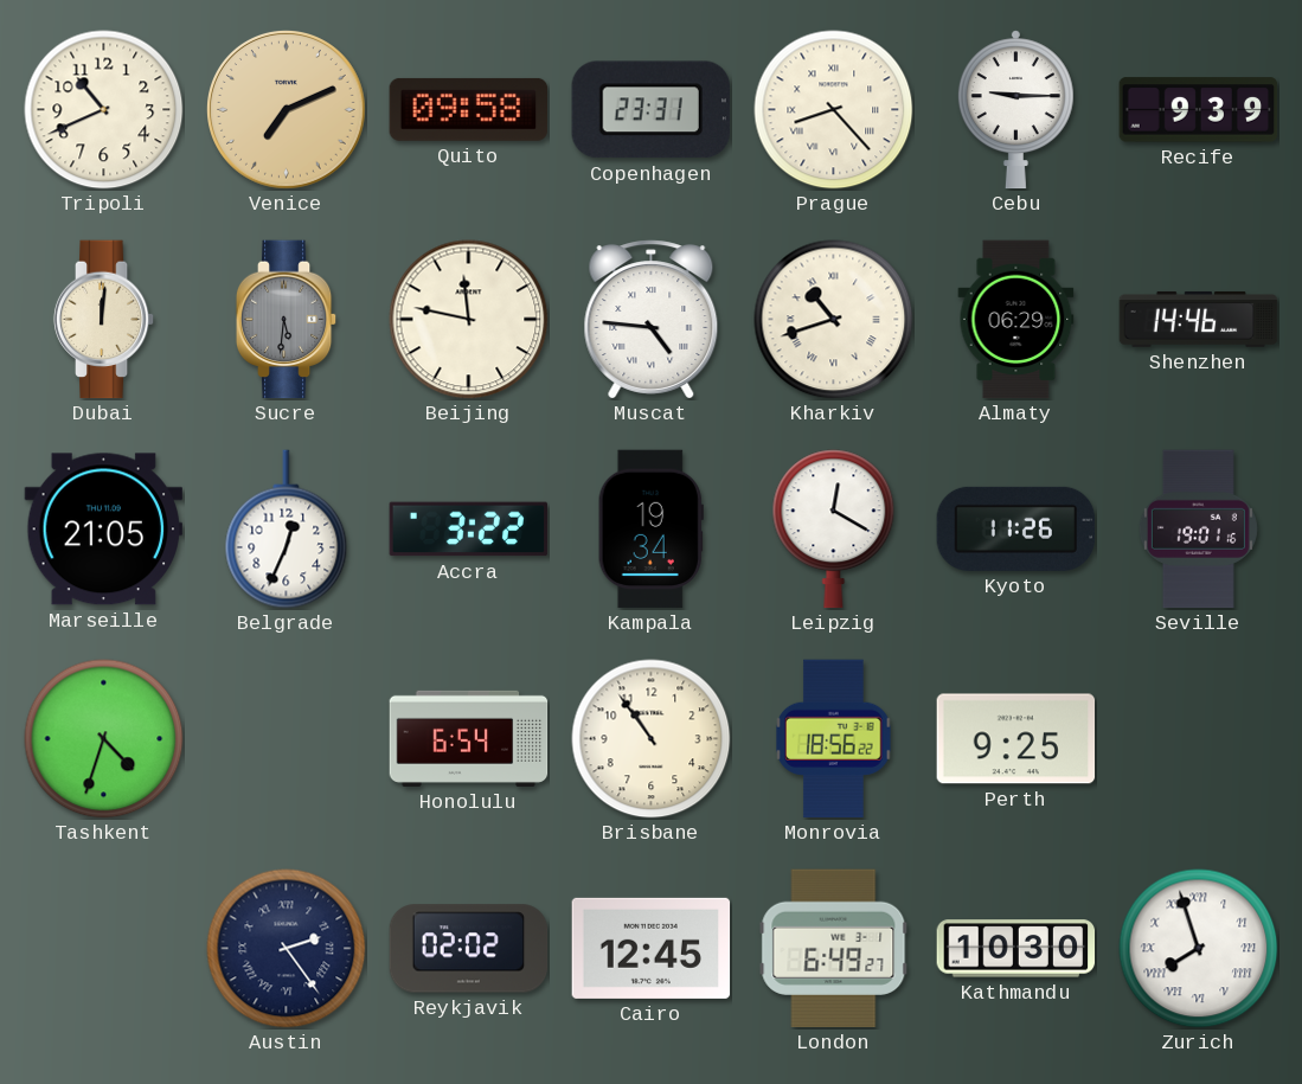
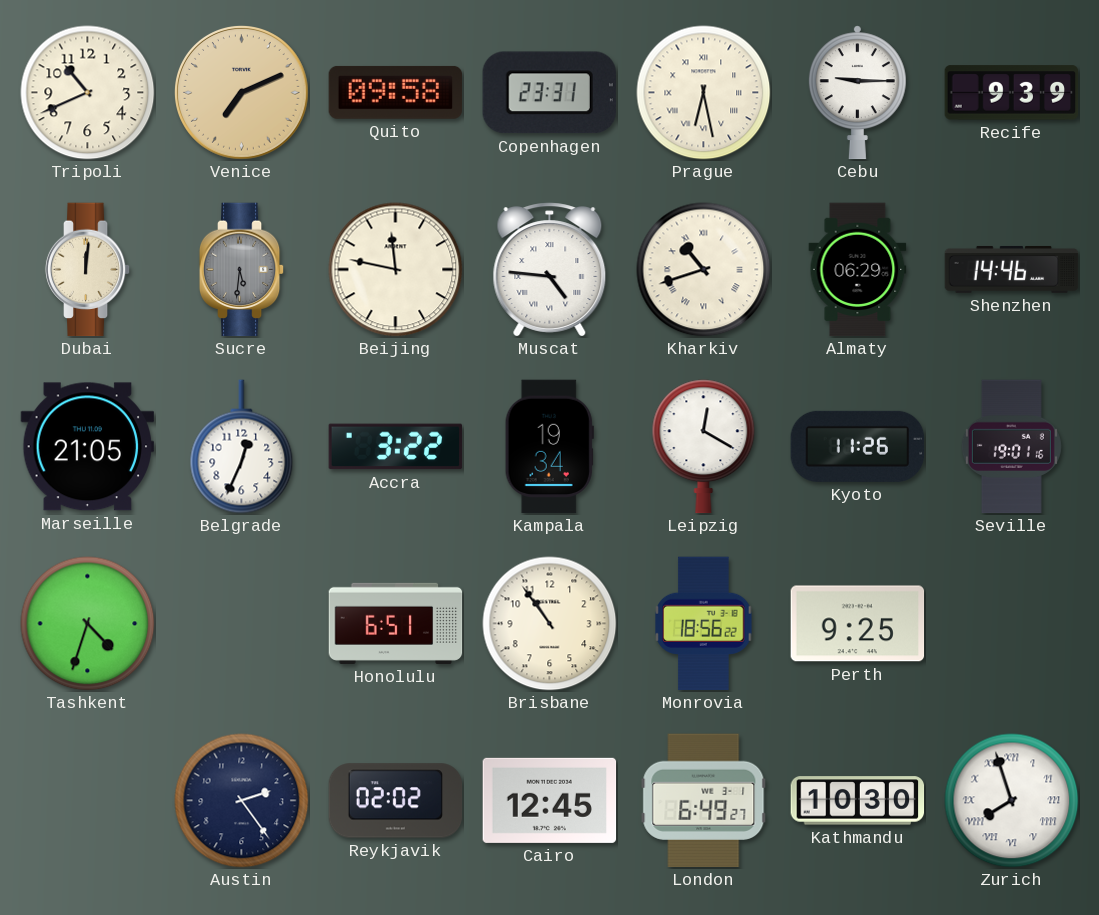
Prague: 8:23 -> 6:28 (704, 93)
Honolulu: 6:54 -> 6:51 (396, 623)
Austin numerals: Roman -> Arabic (242, 801)
